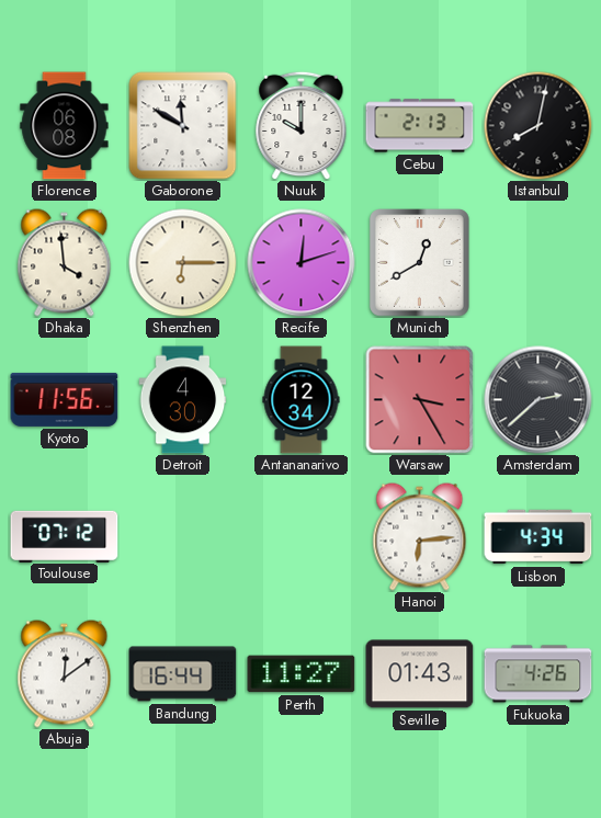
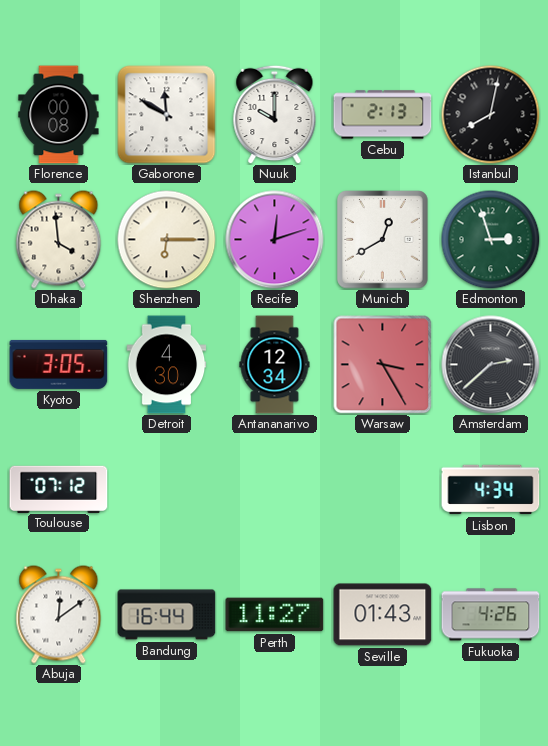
Florence: 06:08 -> 00:08 (59, 115)
Edmonton: none -> 2:57 (491, 240)
Kyoto: 11:56 -> 3:05 (59, 364)
Hanoi: 6:14 -> none (420, 537)
